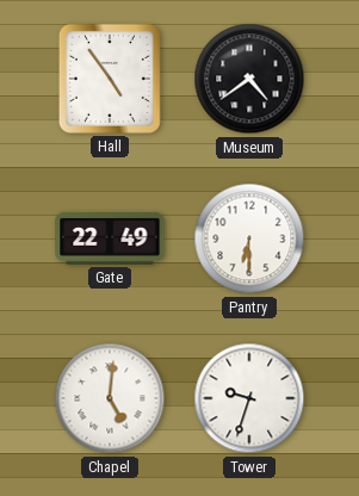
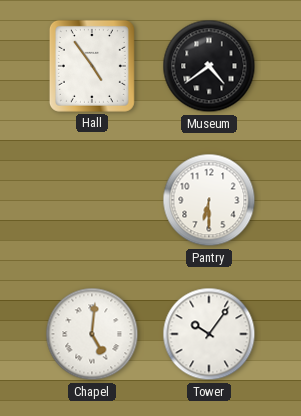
Gate: 22:49 -> none (110, 238)
Tower: 9:33 -> 10:06 (209, 334)
